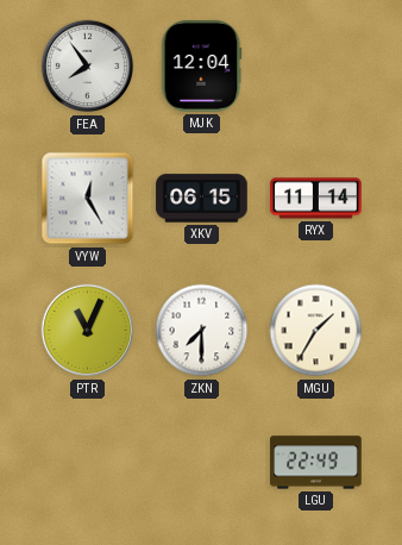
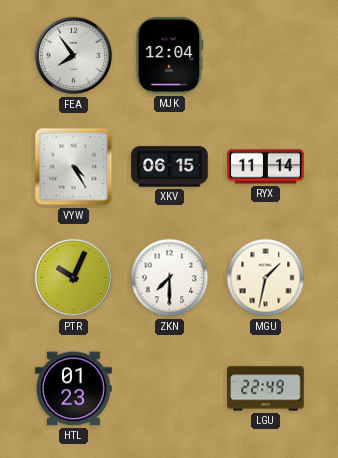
VYW: 12:25 -> 4:25 (74, 167)
PTR: 11:04 -> 10:04 (74, 278)
MGU: 1:35 -> 1:32 (266, 278)
HTL: none -> 01:23 (74, 389)
